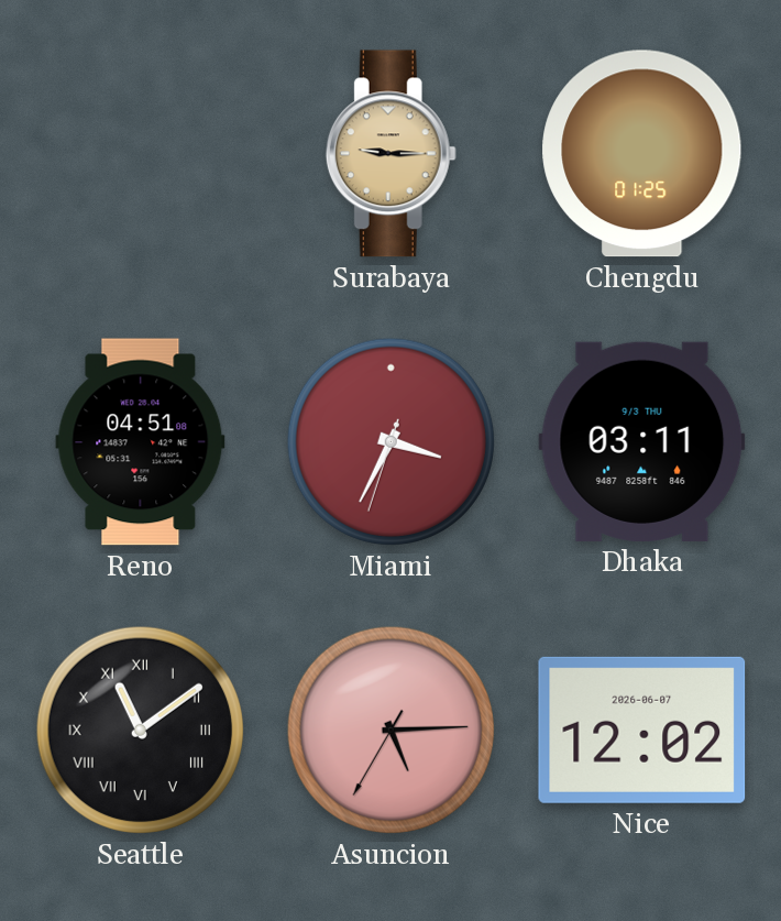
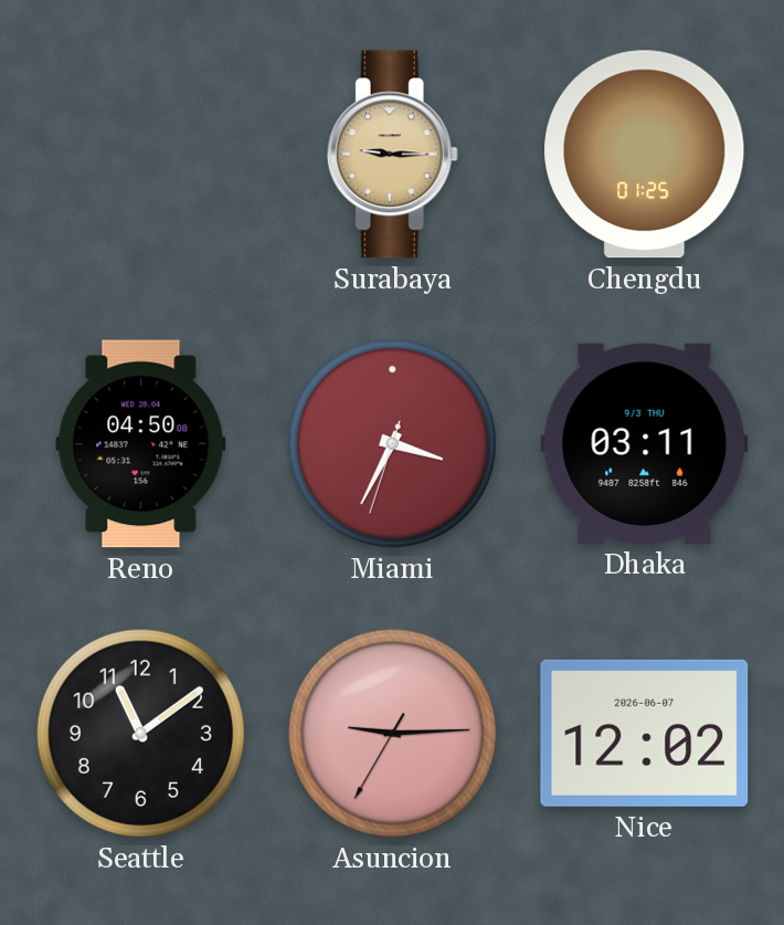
Reno: 04:51 -> 04:50 (141, 444)
Seattle numerals: Roman -> Arabic (140, 733)
Asuncion: 5:14 -> 9:14 (392, 733)
